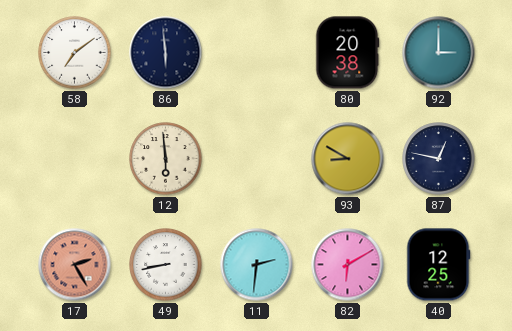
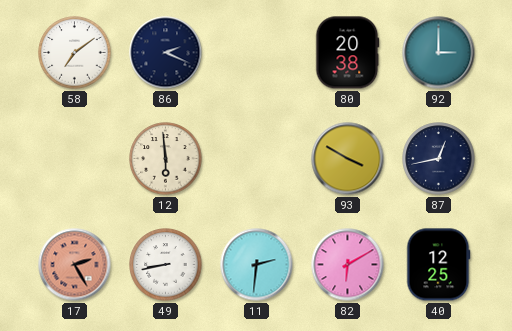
86: 5:59 -> 2:19 (166, 53)
93: 8:50 -> 3:50 (348, 159)
87: 12:47 -> 12:43 (439, 159)
